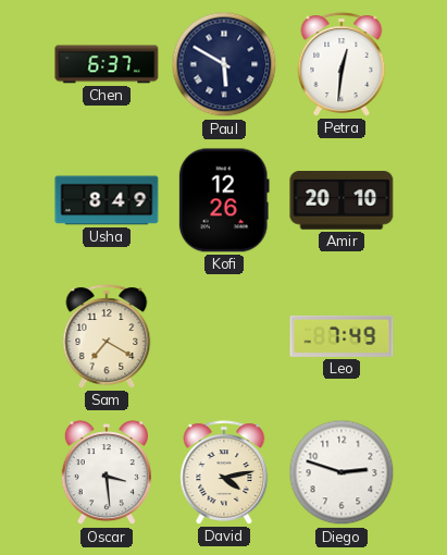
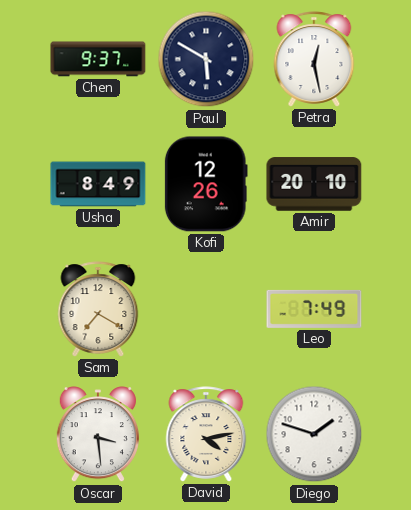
Chen: 6:37 -> 9:37 (98, 59)
Petra: 12:31 -> 12:28 (314, 59)
Diego: 2:48 -> 1:48 (314, 434)
